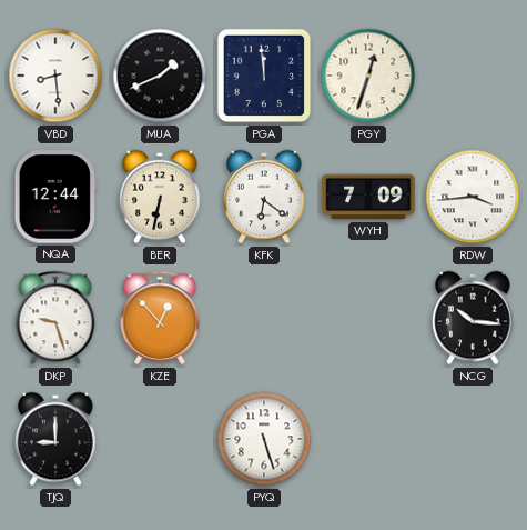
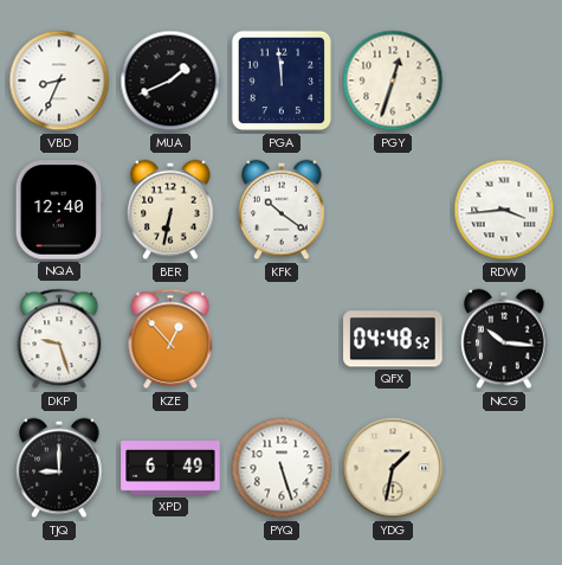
VBD: 8:29 -> 8:34 (59, 81)
NQA: 12:44 -> 12:40 (59, 210)
KFK: 6:21 -> 10:21 (282, 210)
WYH: 7:09 -> none (368, 197)
QFX: none -> 04:48 (393, 339)
XPD: none -> 6:49 (170, 469)
YDG: none -> 1:32 (393, 468)
